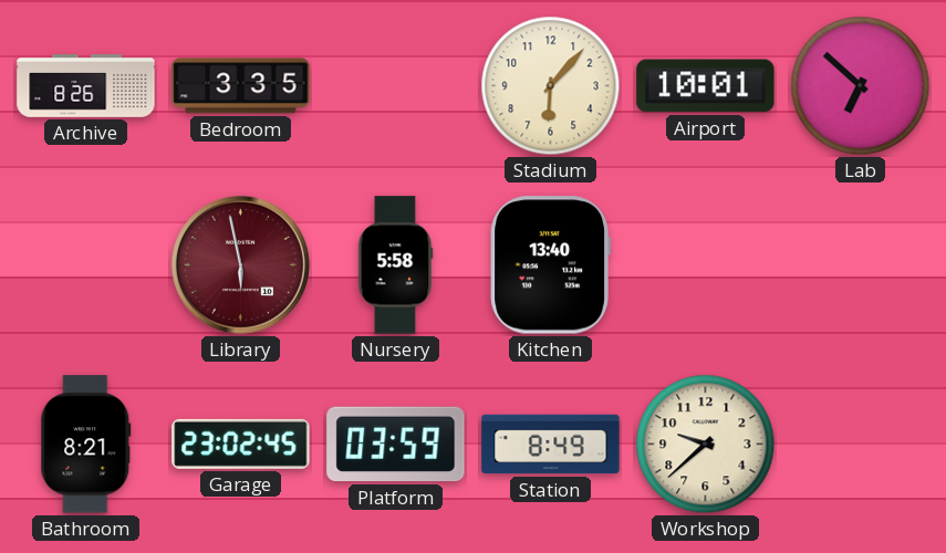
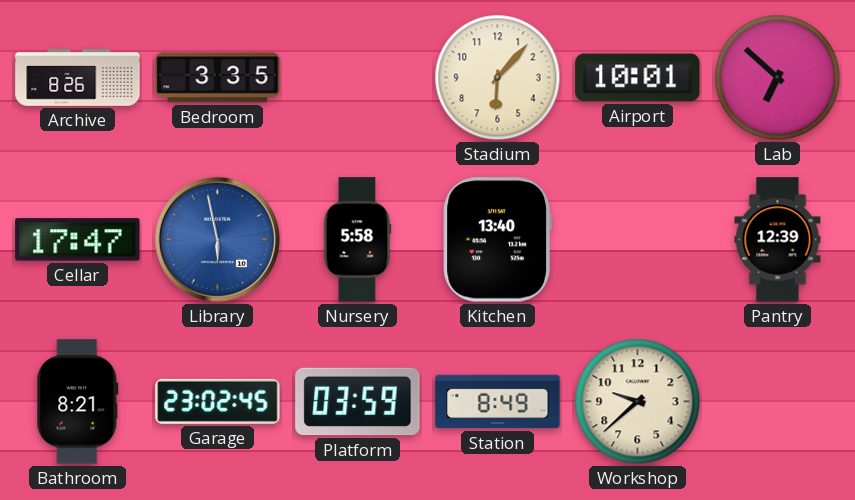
Cellar: none -> 17:47 (78, 240)
Library dial: burgundy -> blue (217, 239)
Pantry: none -> 12:39 (778, 240)
